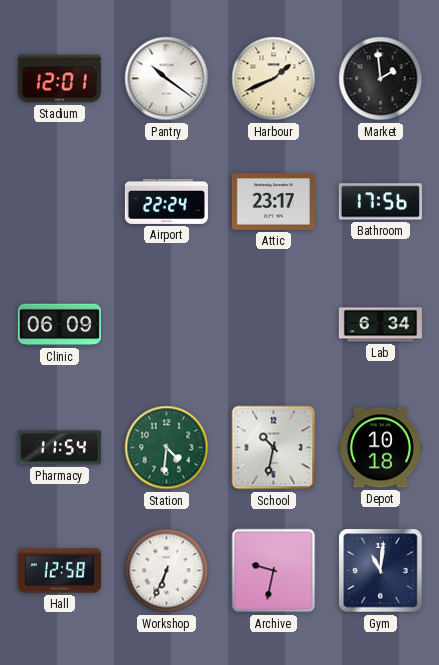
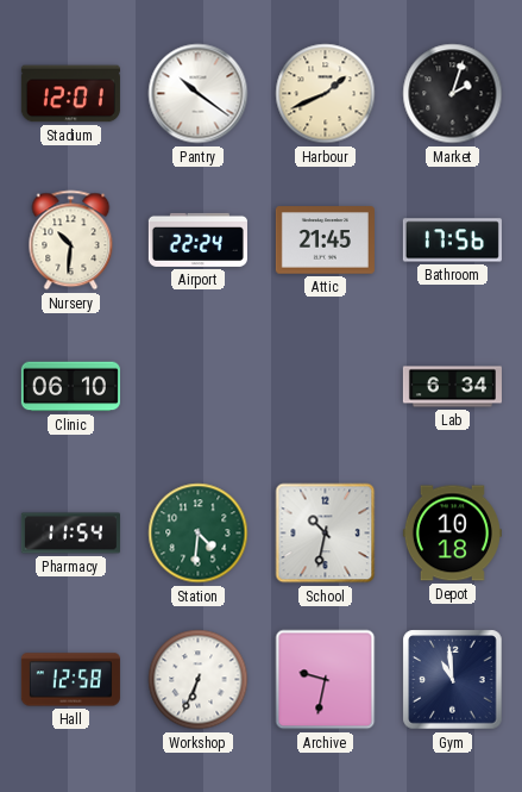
Market: 1:59 -> 2:03 (453, 94)
Nursery: none -> 10:31 (71, 241)
Attic: 23:17 -> 21:45 (325, 241)
Clinic: 06:09 -> 06:10 (70, 387)
Gym: 11:01 -> 10:59 (453, 680)
